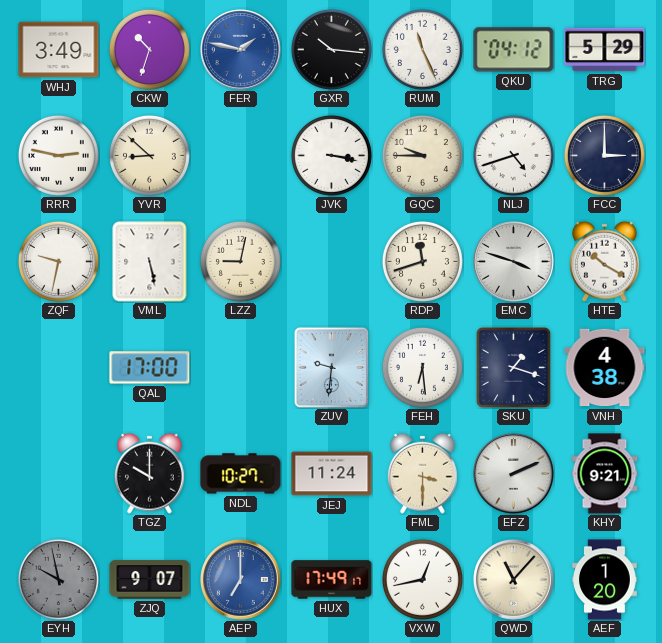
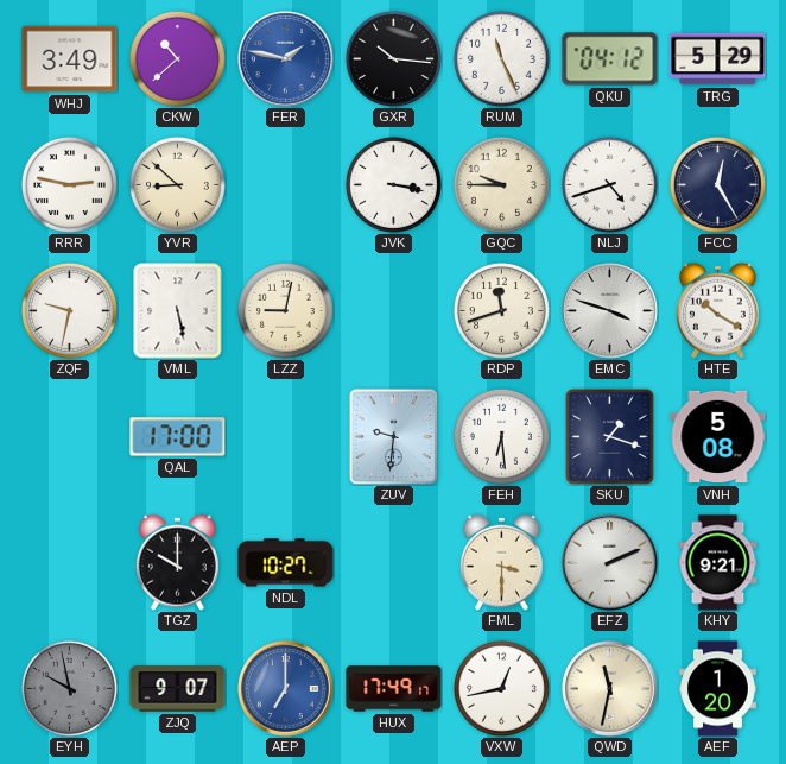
CKW: 10:33 -> 10:38 (177, 58)
FCC: 3:00 -> 12:25 (717, 184)
VNH: 4:38 -> 5:08 (718, 437)
JEJ: 11:24 -> none (332, 474)
QWD: 11:07 -> 11:32 (610, 689)
